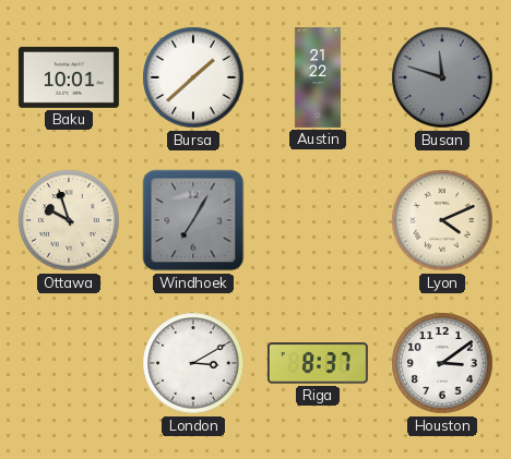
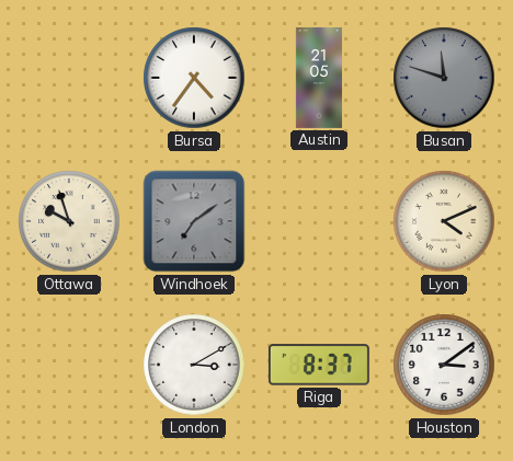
Baku: 10:01 -> none (69, 77)
Bursa: 1:38 -> 4:36 (194, 78)
Austin: 21:22 -> 21:05 (319, 78)
Windhoek: 7:05 -> 7:09 (194, 221)
